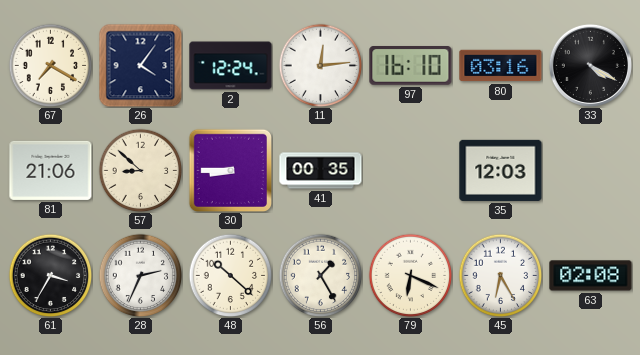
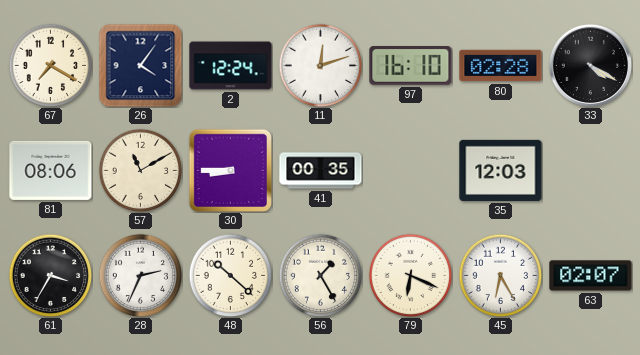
11: 12:14 -> 12:12 (320, 65)
80: 03:16 -> 02:28 (501, 66)
81: 21:06 -> 08:06 (51, 170)
57: 8:52 -> 11:10 (140, 170)
63: 02:08 -> 02:07 (591, 276)
